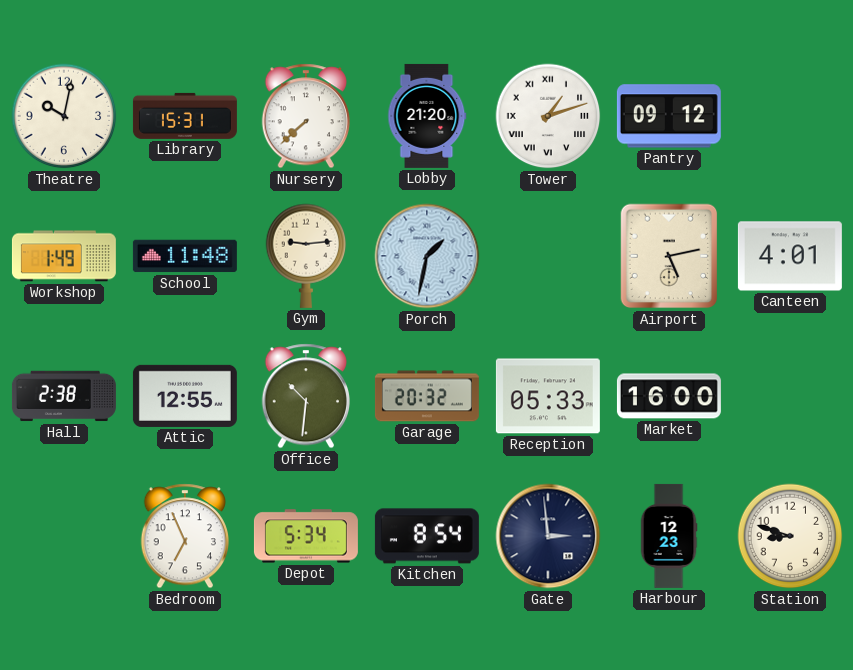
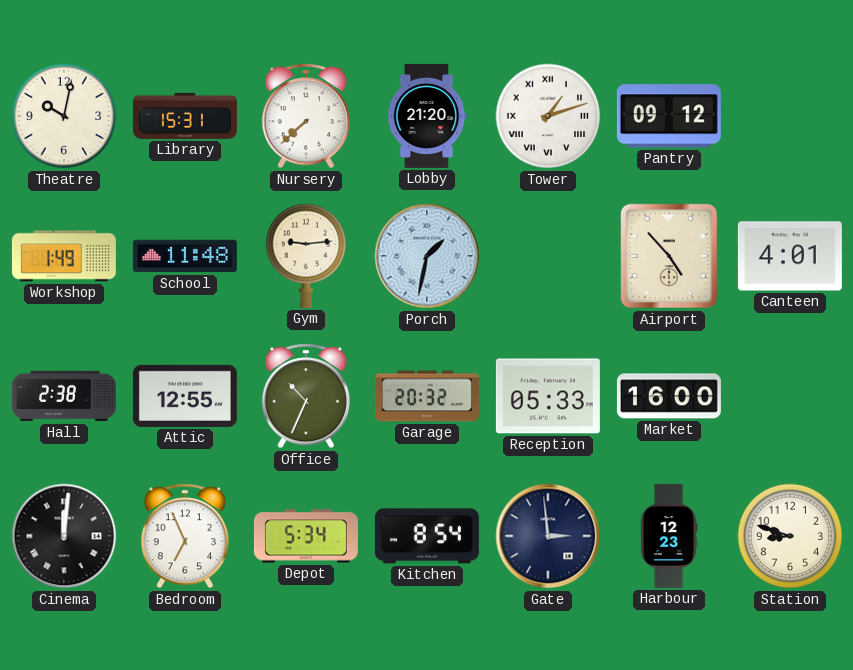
Airport: 5:13 -> 4:53 (669, 256)
Office: 10:31 -> 10:34 (305, 396)
Cinema: none -> 12:01 (64, 536)
